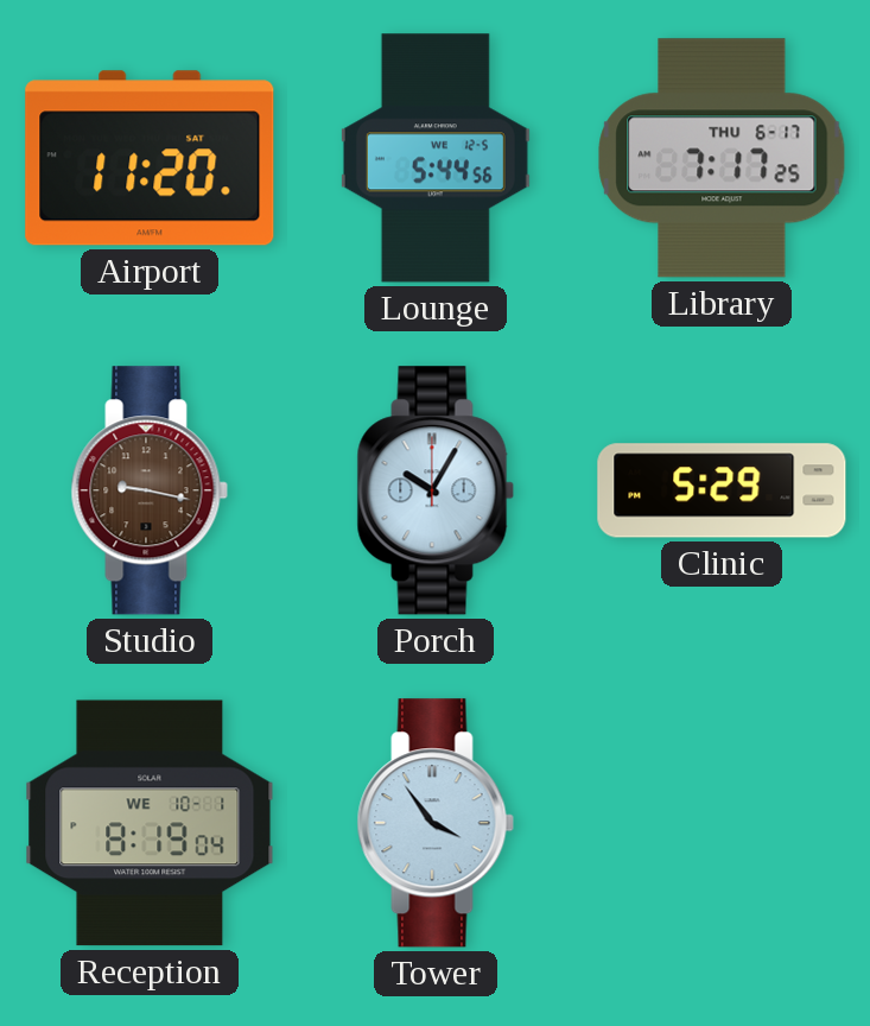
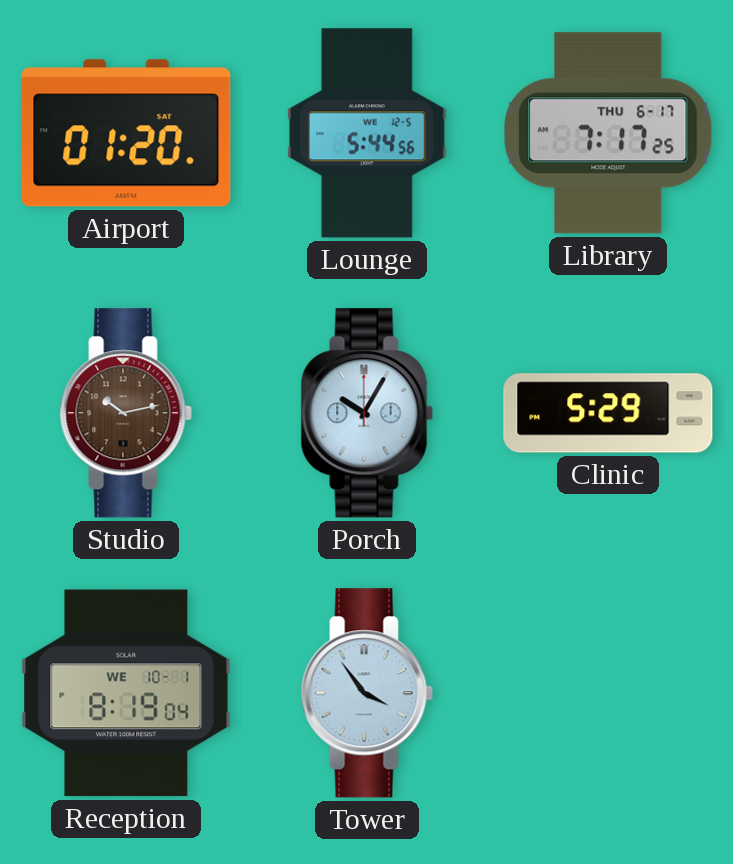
Airport: 11:20 -> 01:20 (126, 133)
Studio: 9:17 -> 10:13 (126, 413)
